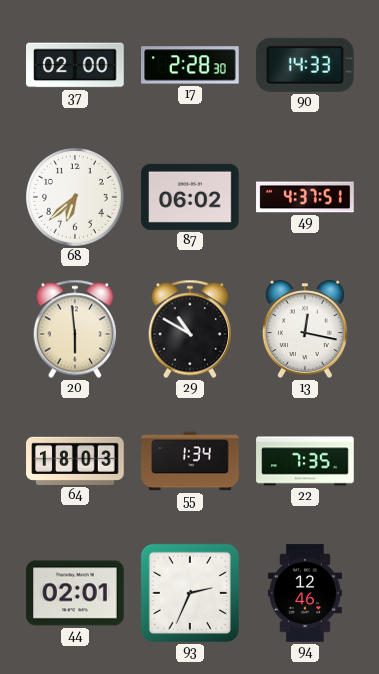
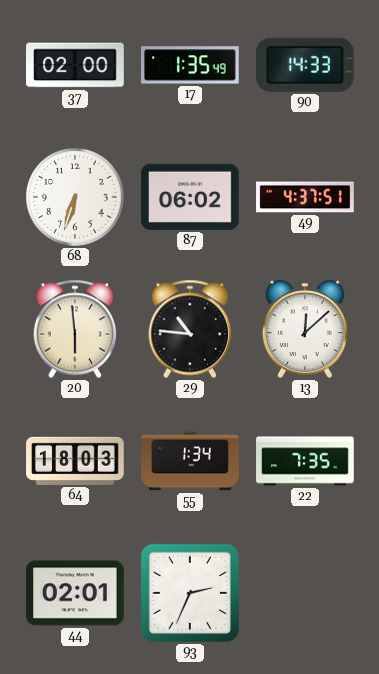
17: 2:28 -> 1:35 (190, 65)
68: 6:38 -> 6:33 (76, 198)
29: 10:50 -> 10:46 (190, 329)
13: 12:17 -> 12:08 (305, 329)
94: 12:46 -> none (305, 593)
